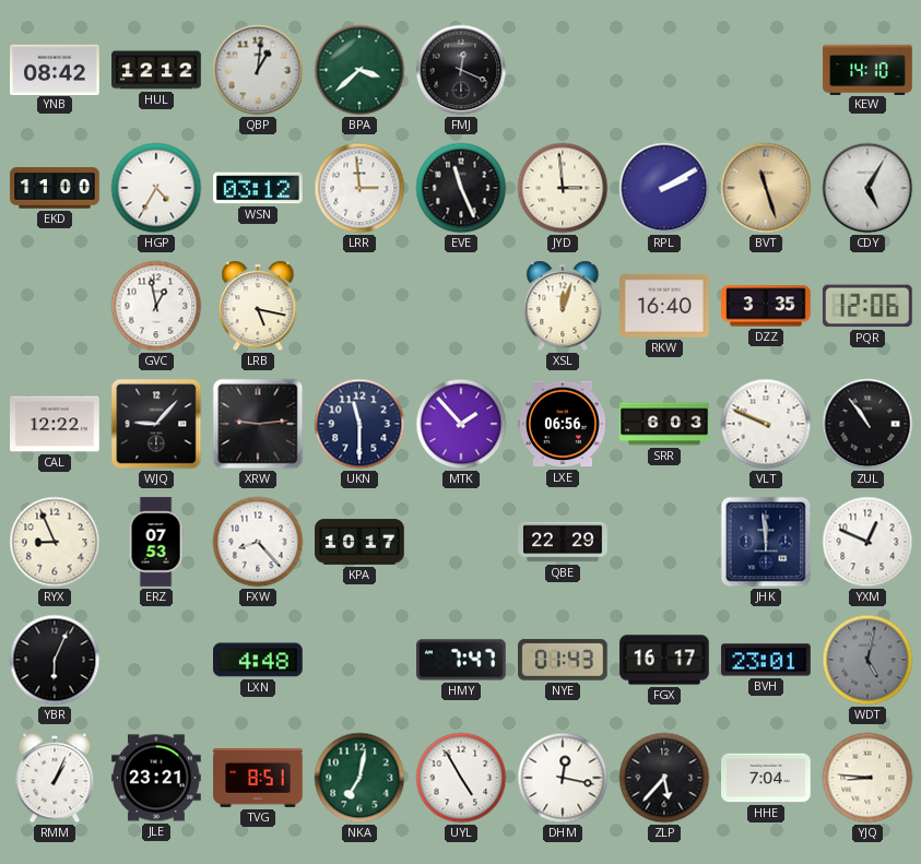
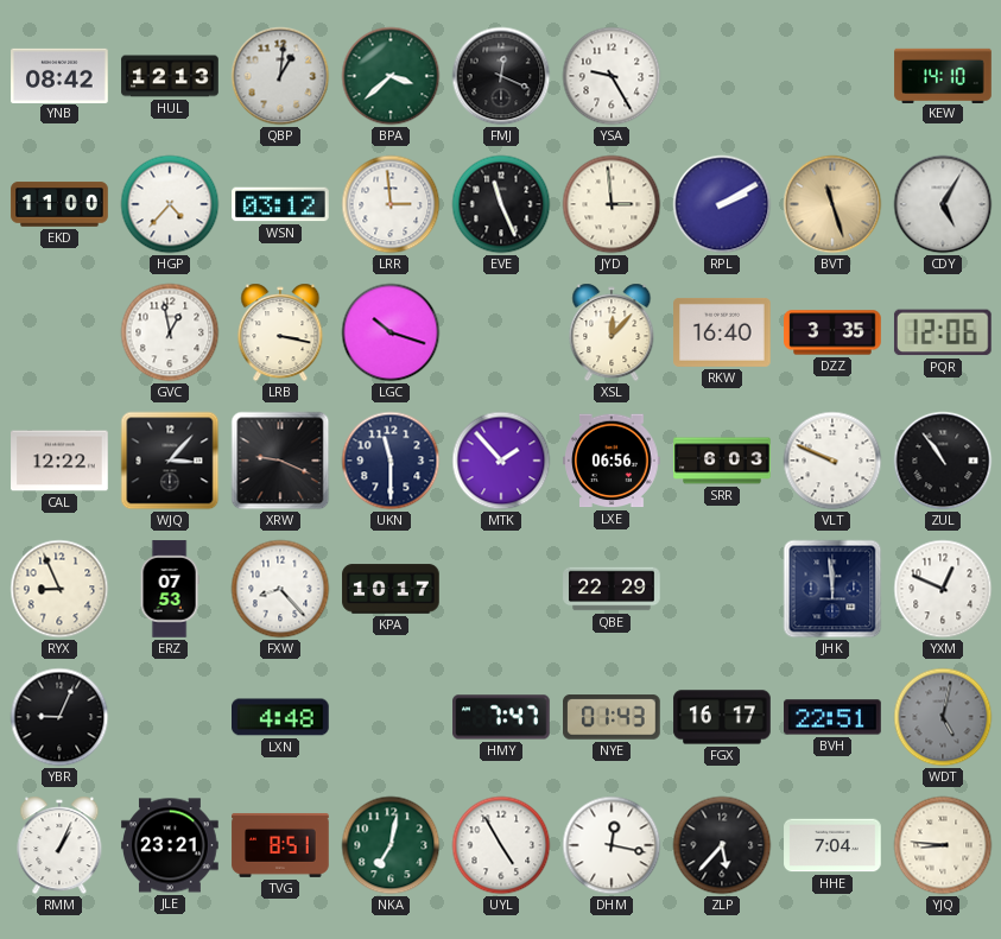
HUL: 12:12 -> 12:13 (170, 76)
YSA: none -> 9:25 (612, 76)
HGP: 4:35 -> 4:37 (170, 204)
LRB: 5:17 -> 3:17 (280, 332)
LGC: none -> 10:18 (391, 332)
XSL: 12:03 -> 12:07 (612, 332)
WJQ: 9:07 -> 3:07 (170, 461)
XRW: 9:14 -> 9:19 (280, 461)
YBR: 6:04 -> 9:04 (59, 717)
BVH: 23:01 -> 22:51 (832, 717)
